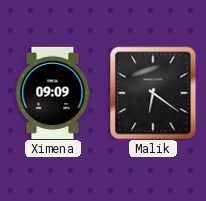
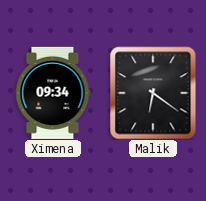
Ximena: 09:09 -> 09:34 (53, 93)
